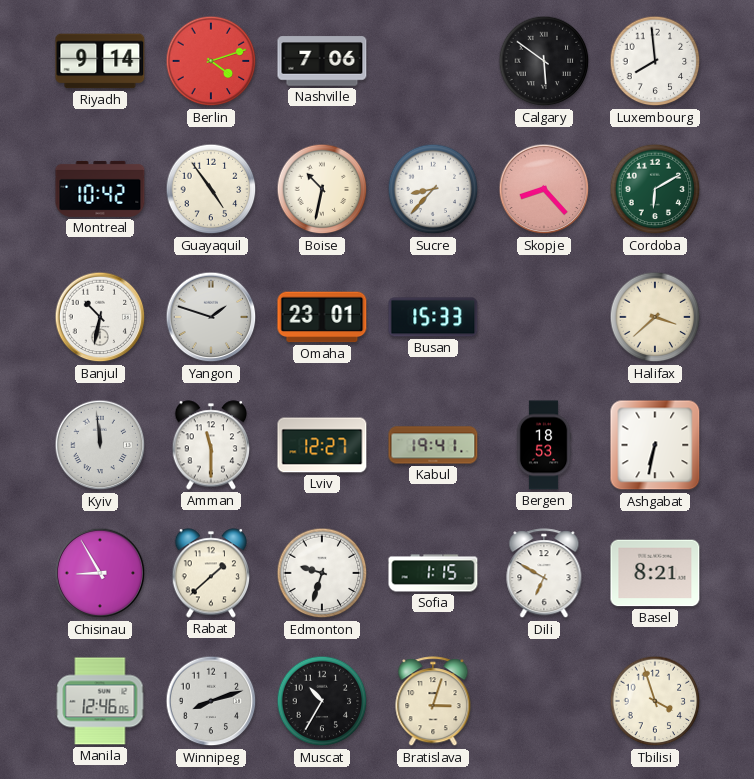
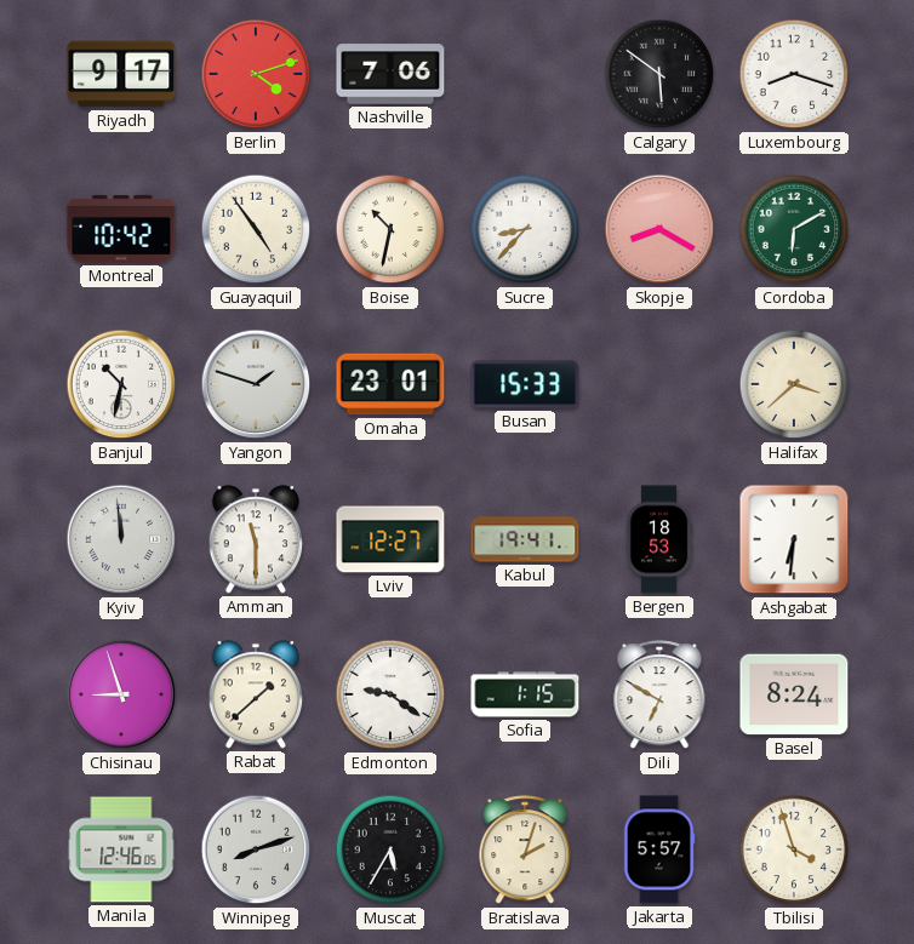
Riyadh: 9:14 -> 9:17 (121, 74)
Luxembourg: 7:59 -> 8:18 (794, 74)
Skopje: 8:23 -> 8:20 (659, 229)
Ashgabat: 6:32 -> 6:31 (794, 539)
Chisinau: 8:55 -> 8:57 (121, 694)
Edmonton: 9:33 -> 9:21 (390, 694)
Basel: 8:21 -> 8:24 (794, 694)
Muscat: 10:35 -> 5:35 (390, 849)
Bratislava: 3:03 -> 2:03 (525, 851)
Jakarta: none -> 5:57 (659, 849)
